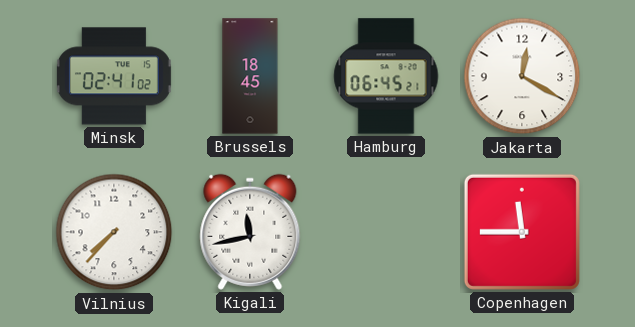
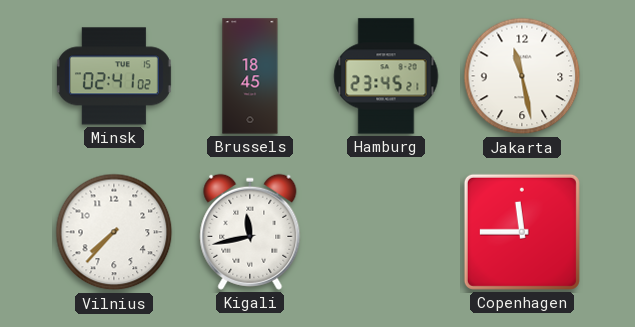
Hamburg: 06:45 -> 23:45 (386, 76)
Jakarta: 12:20 -> 11:28 (522, 76)
